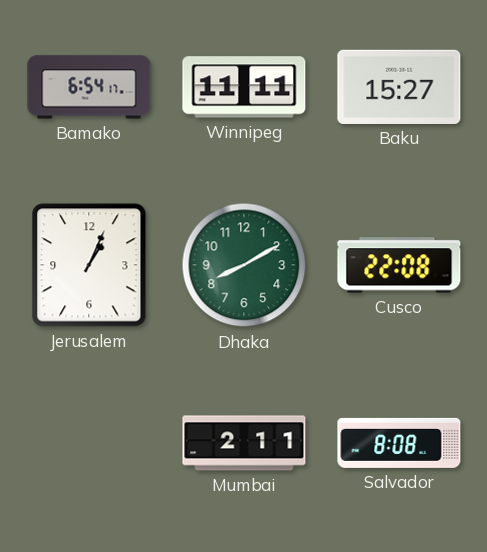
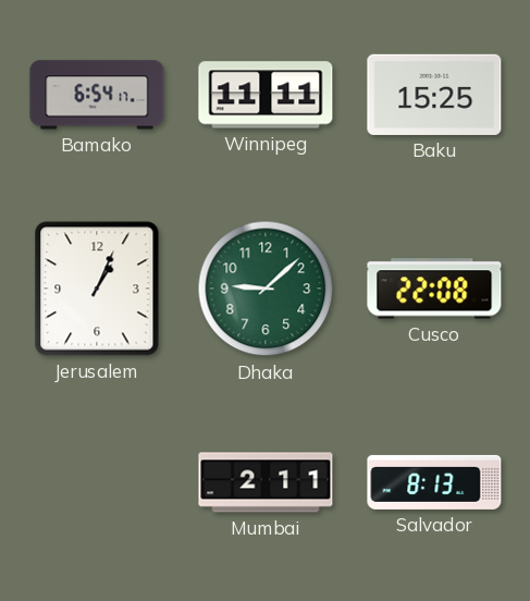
Baku: 15:27 -> 15:25 (434, 95)
Dhaka: 8:10 -> 9:08 (266, 289)
Salvador: 8:08 -> 8:13 (434, 482)
